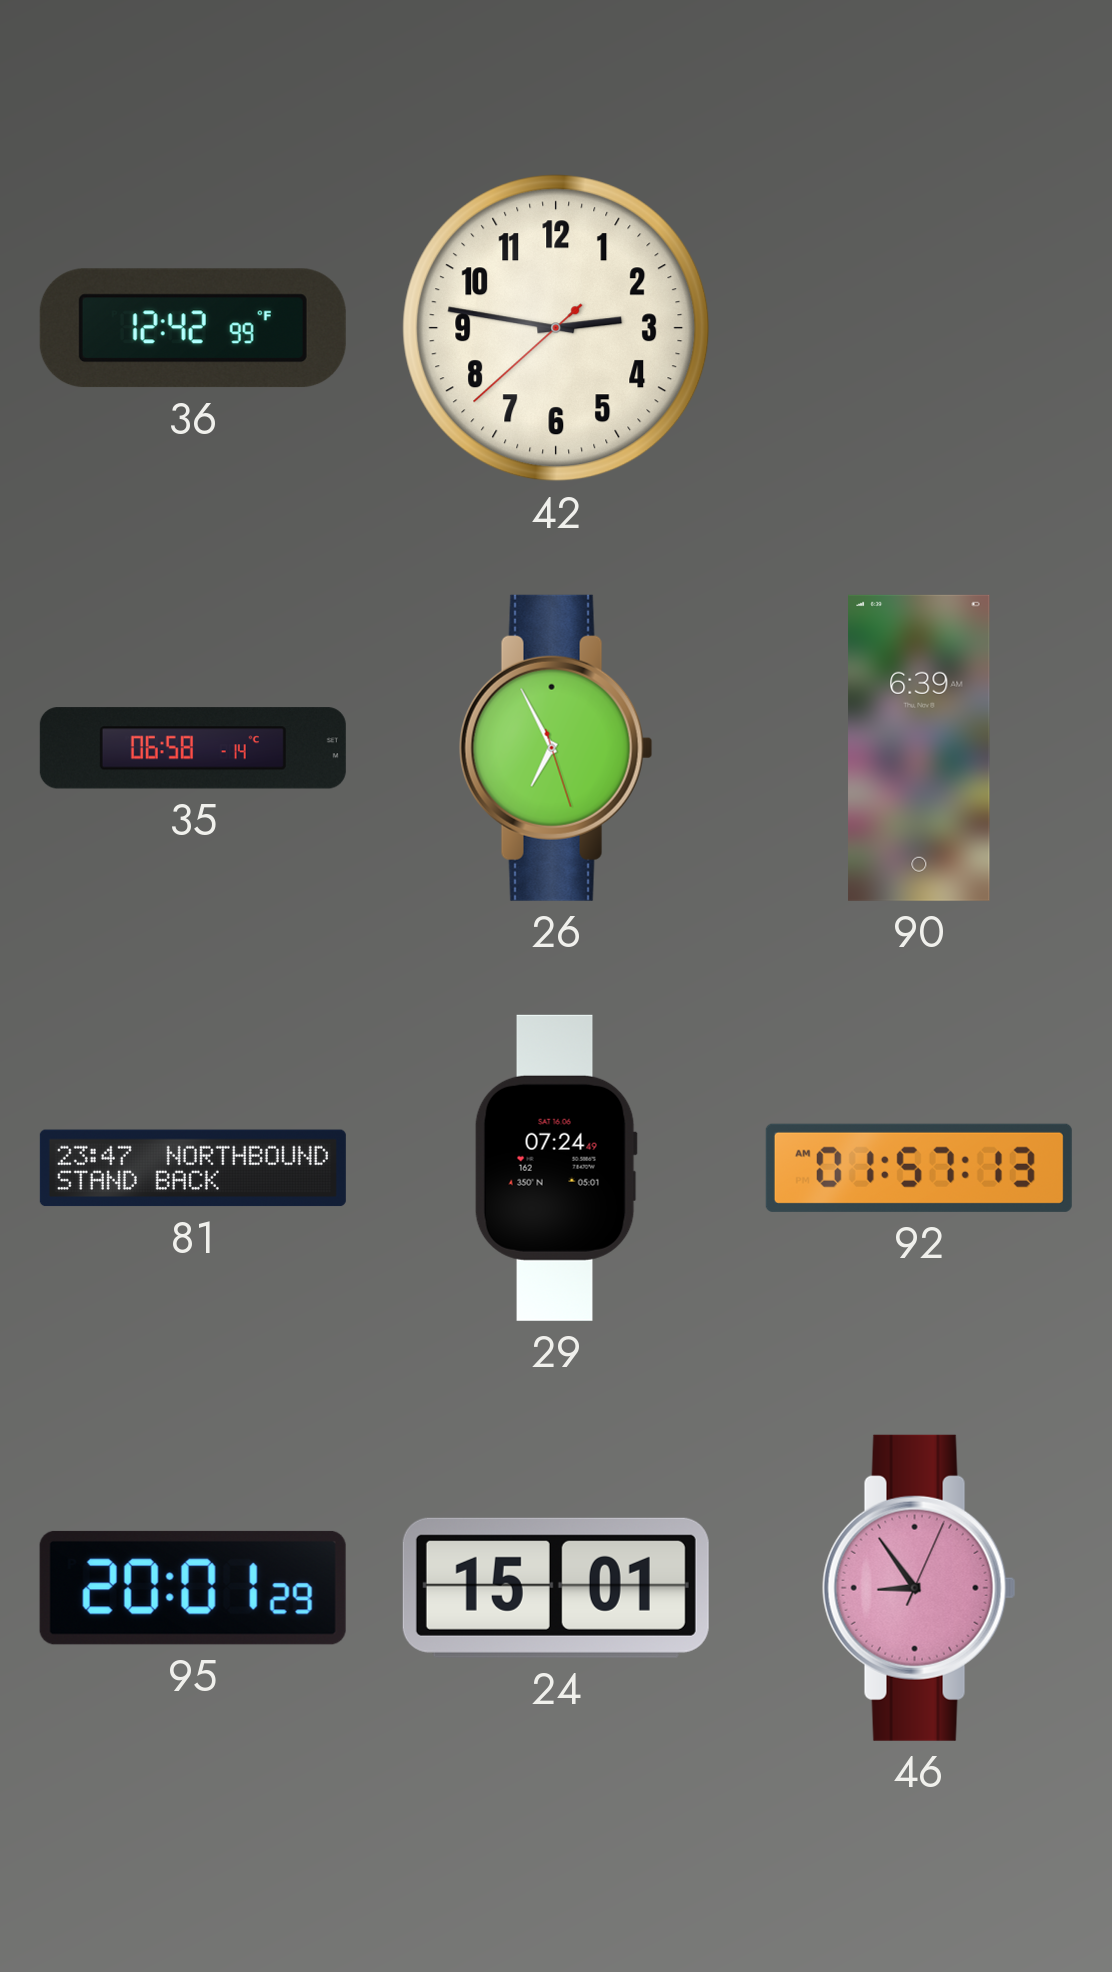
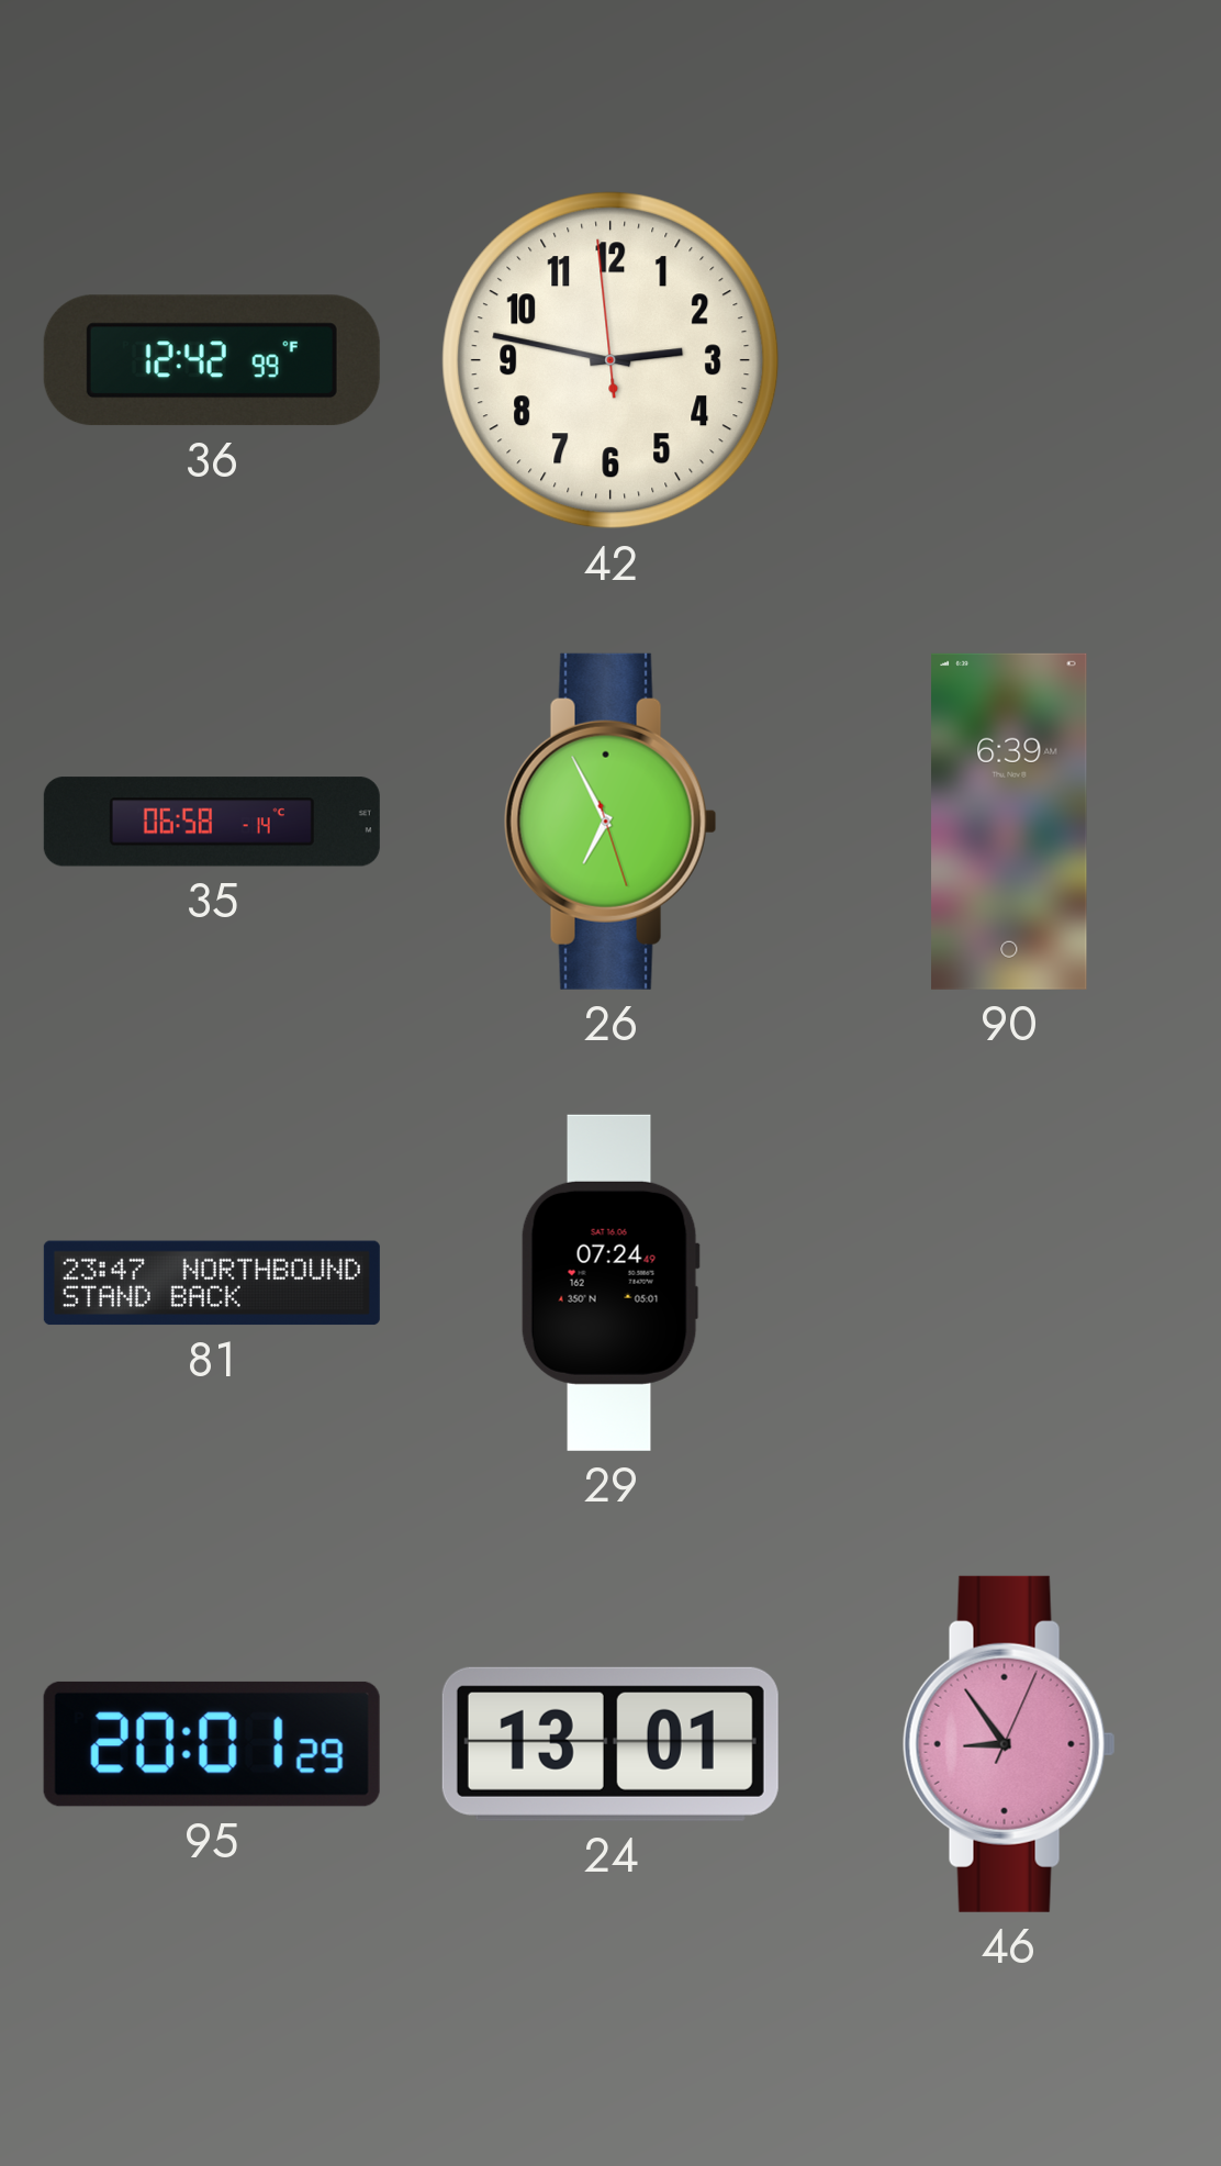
42: 2:46:38 -> 2:46:59 (610, 360)
92: 01:57 -> none (919, 1168)
24: 15:01 -> 13:01 (610, 1744)
